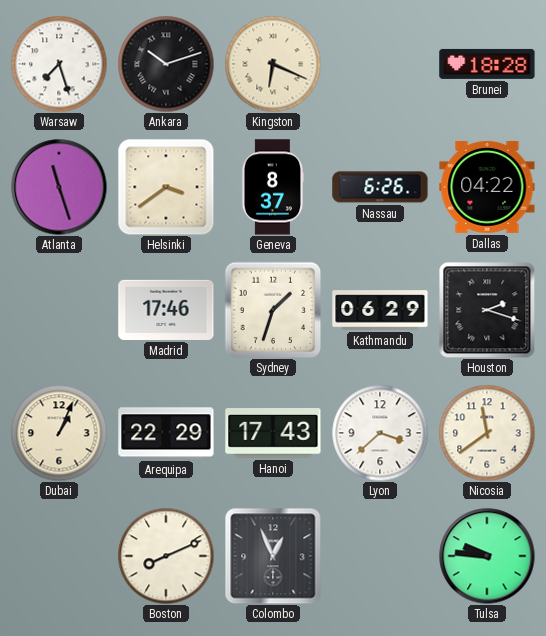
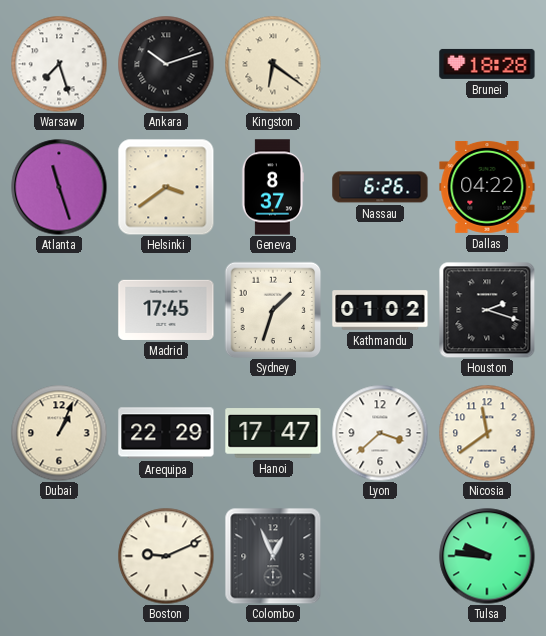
Kingston: 6:19 -> 6:21 (273, 64)
Madrid: 17:46 -> 17:45 (166, 310)
Kathmandu: 06:29 -> 01:02 (380, 310)
Hanoi: 17:43 -> 17:47 (273, 433)
Boston: 8:11 -> 9:11 (166, 556)
